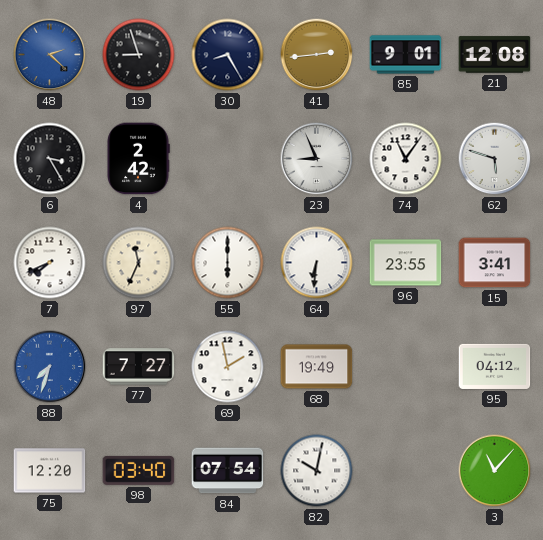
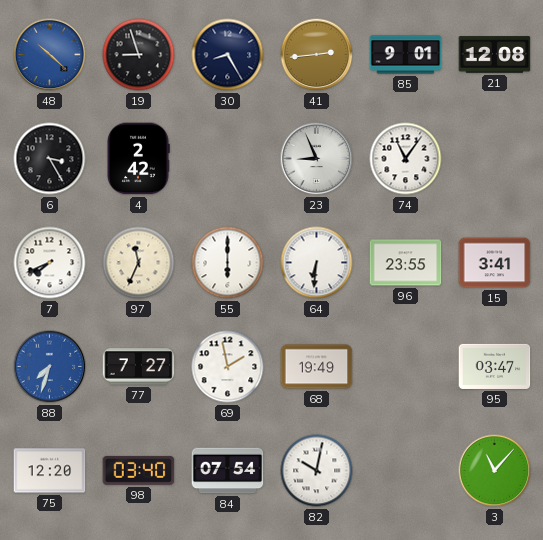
48: 2:22 -> 10:22 (50, 55)
62: 5:48 -> none (495, 159)
95: 04:12 -> 03:47 (495, 366)
